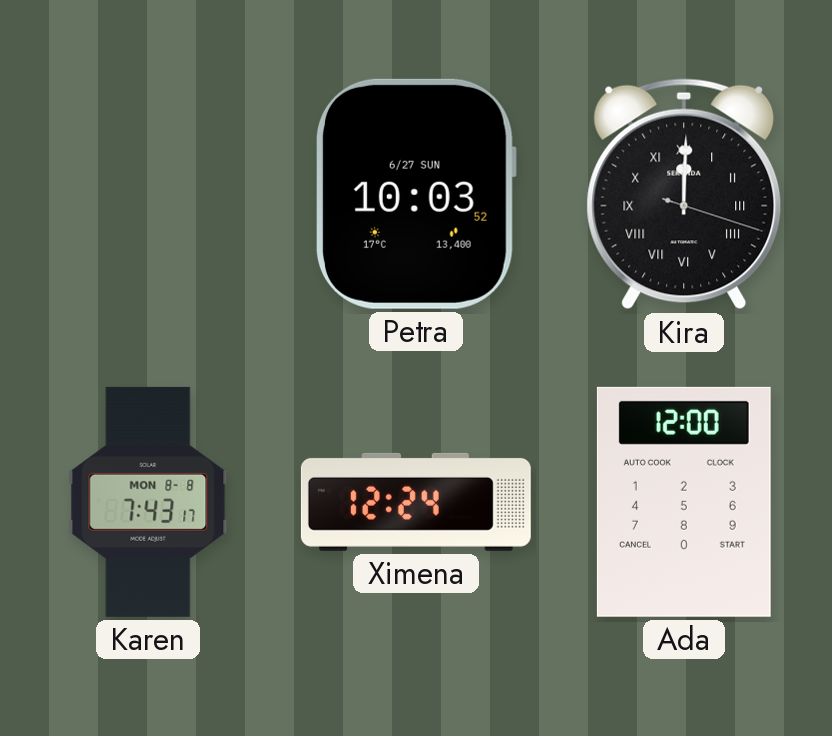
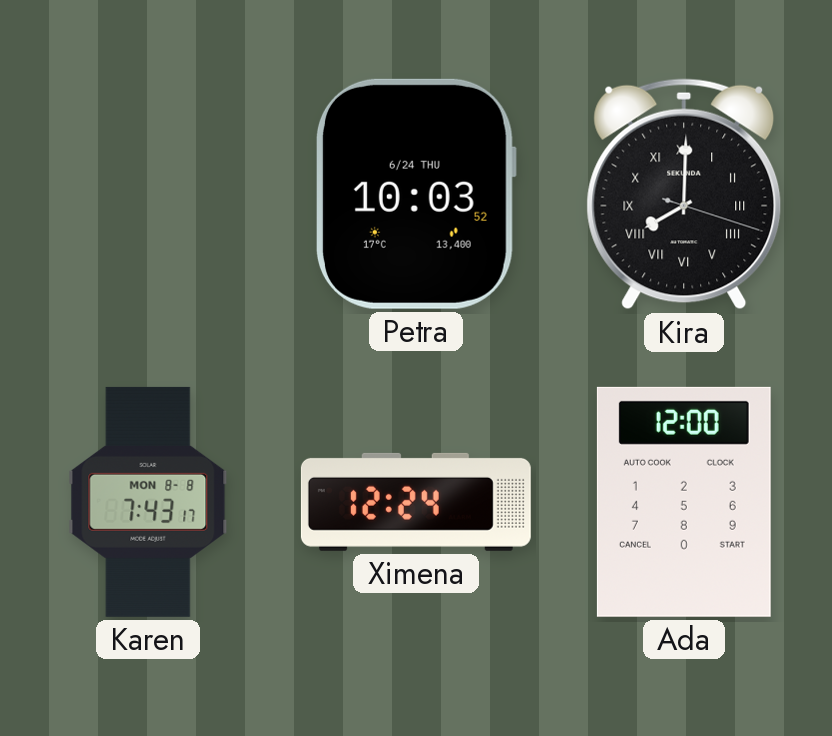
Petra date: 6/27 SUN -> 6/24 THU (415, 194)
Kira: 12:00 -> 8:00 (684, 194)
